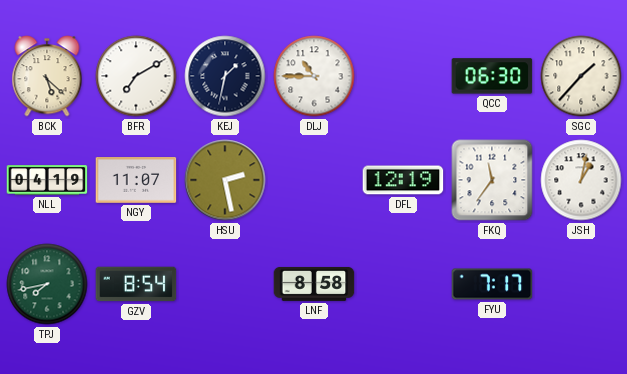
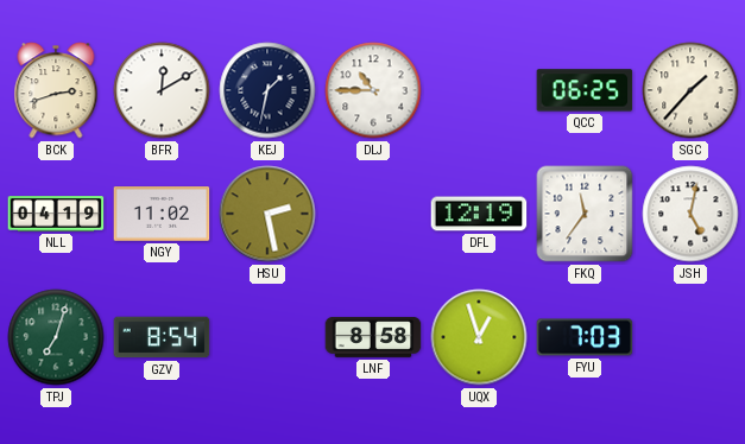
BCK: 5:22 -> 2:42 (56, 90)
BFR: 7:10 -> 12:10 (162, 90)
QCC: 06:30 -> 06:25 (585, 90)
NGY: 11:07 -> 11:02 (162, 215)
JSH: 1:02 -> 5:02 (690, 214)
TPJ: 7:43 -> 7:03 (56, 337)
UQX: none -> 12:57 (479, 337)
FYU: 7:17 -> 7:03 (585, 337)
